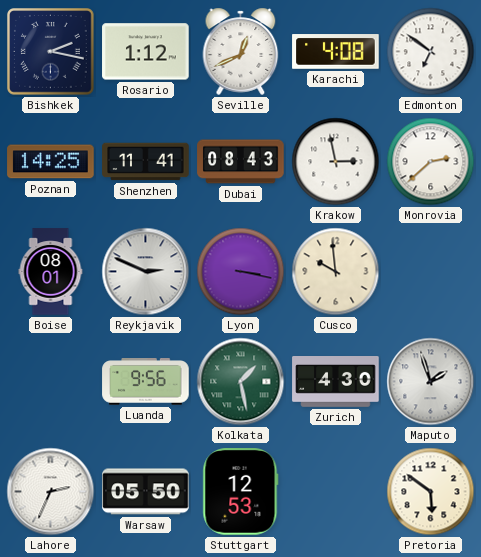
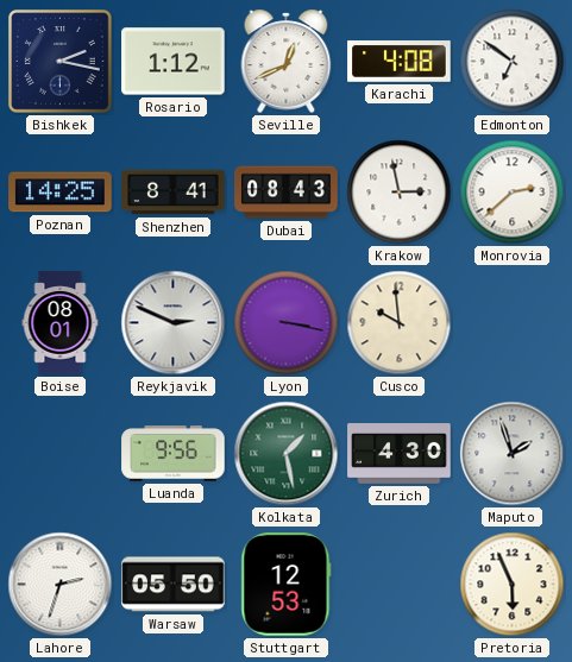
Shenzhen: 11:41 -> 8:41 (174, 193)
Lahore: 2:34 -> 2:33 (61, 585)
Pretoria: 5:51 -> 5:56 (513, 585)
